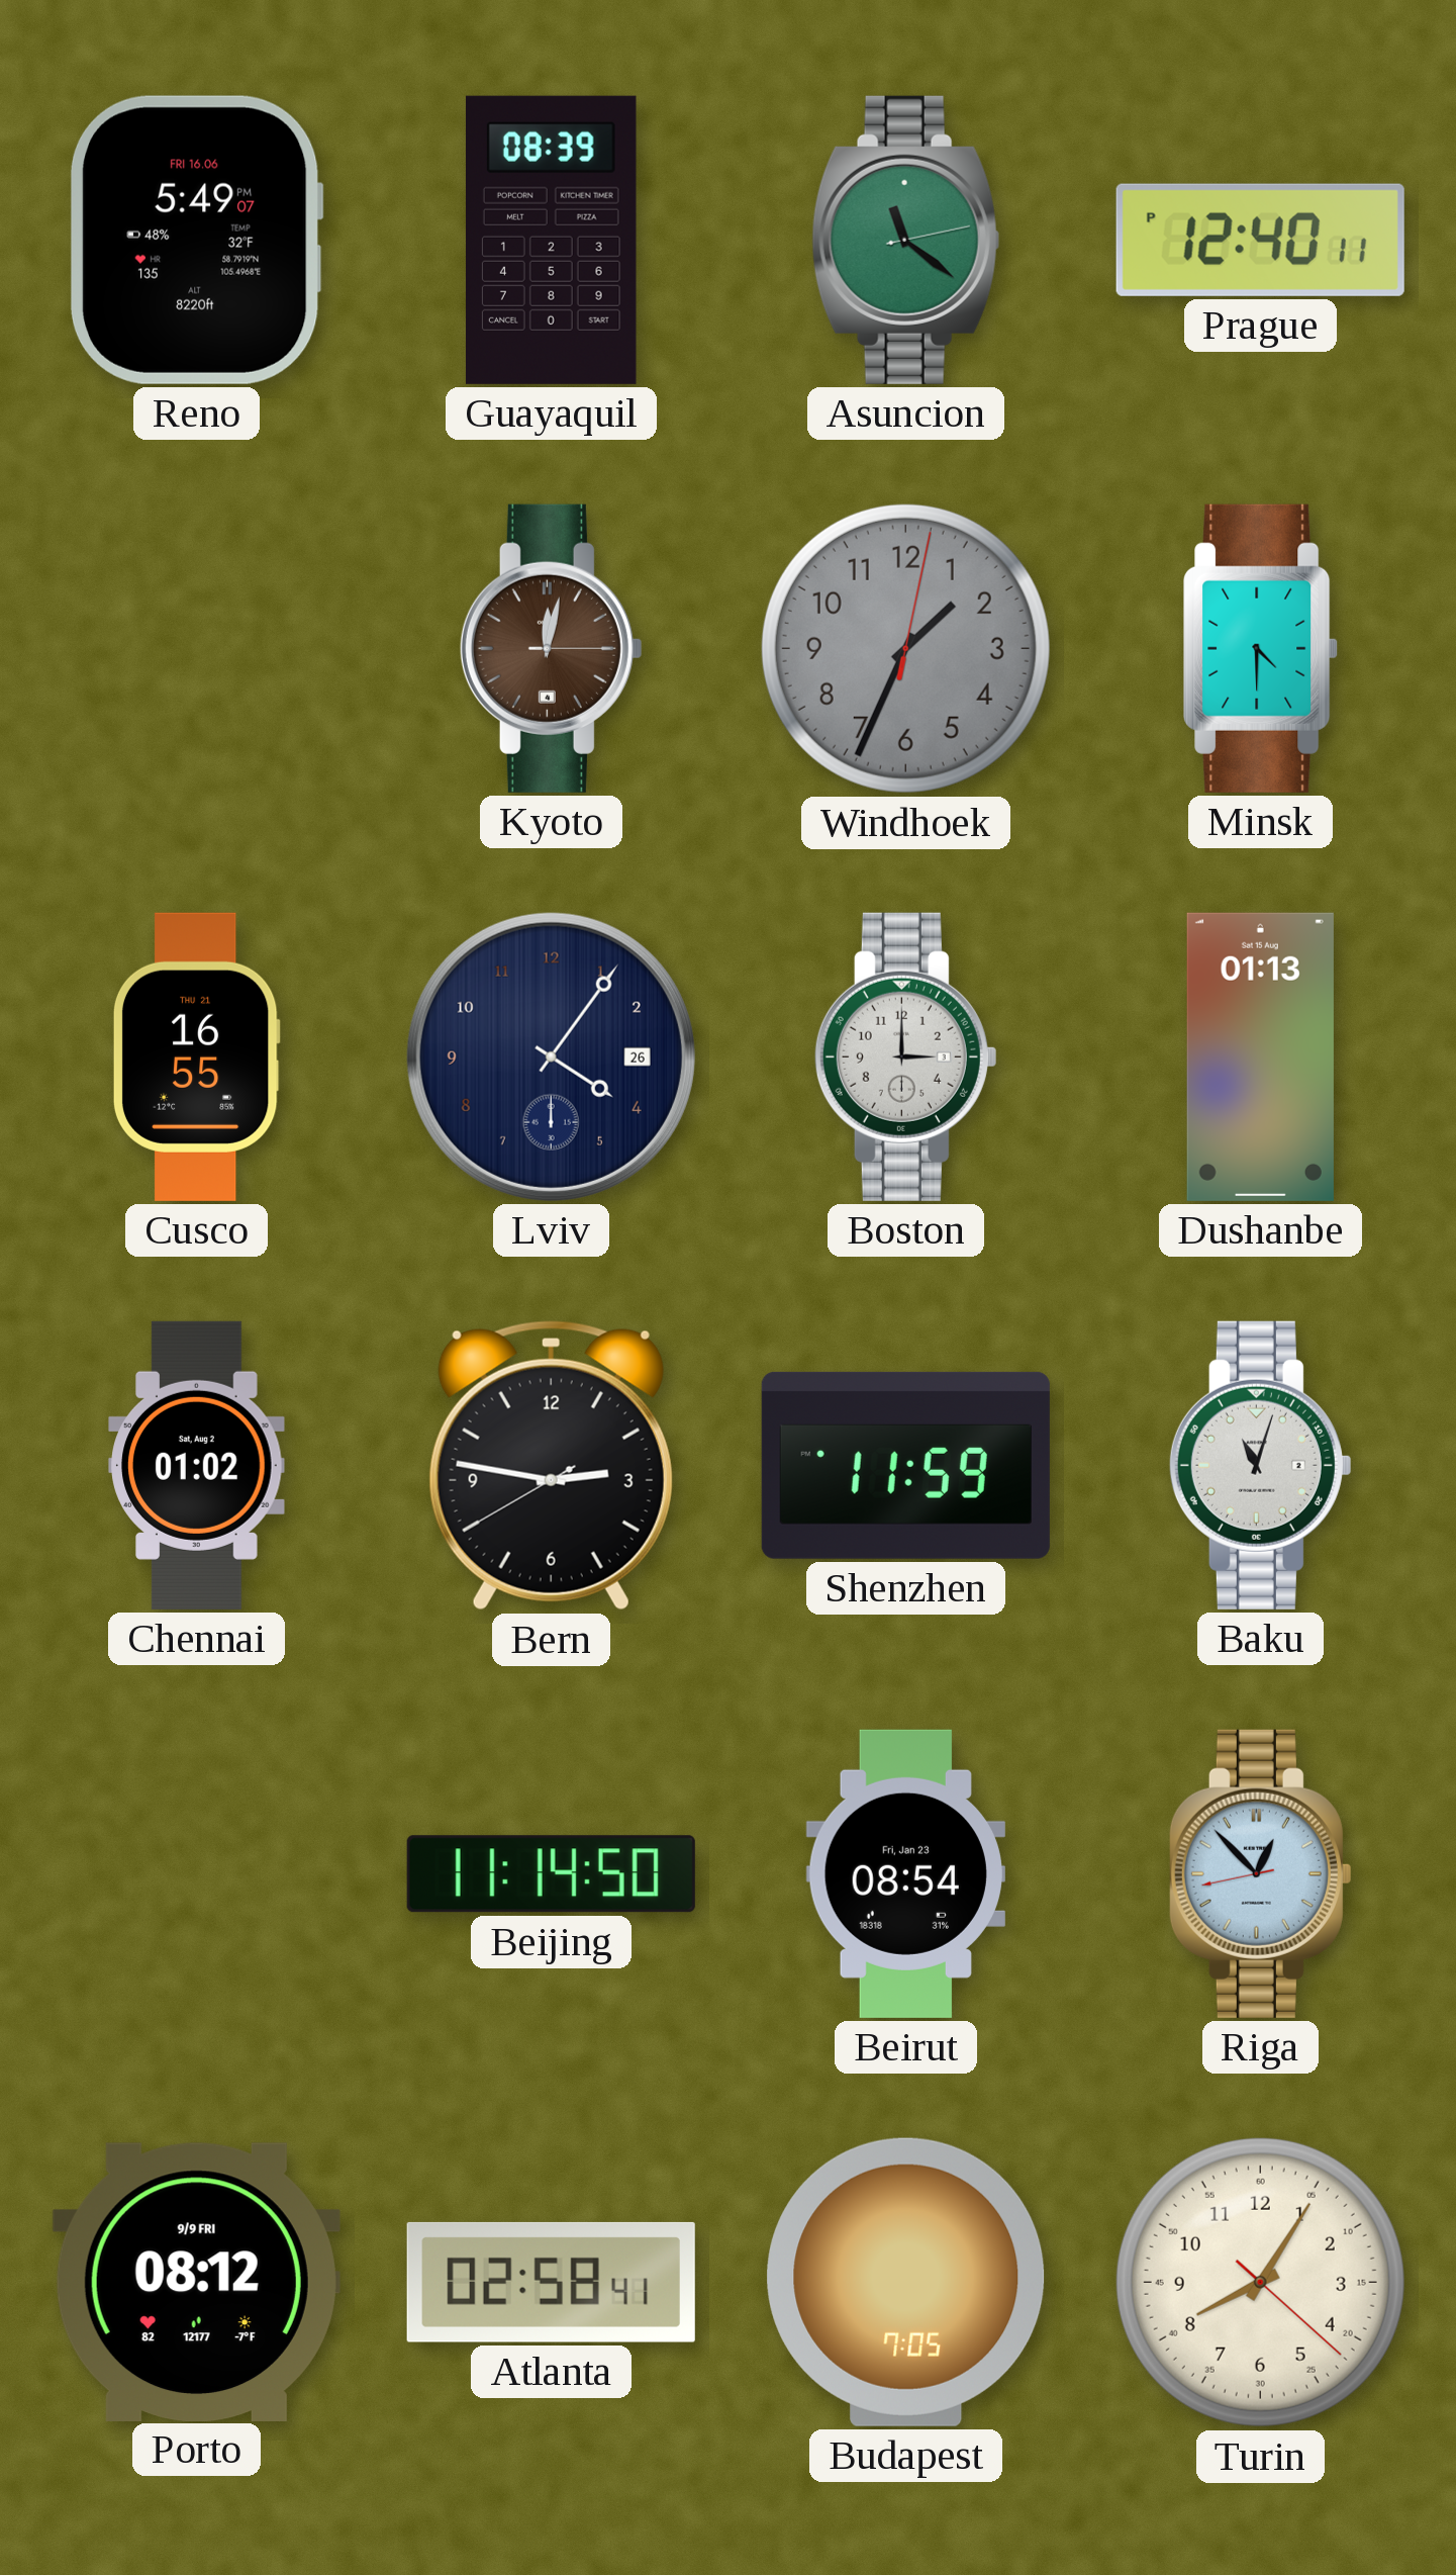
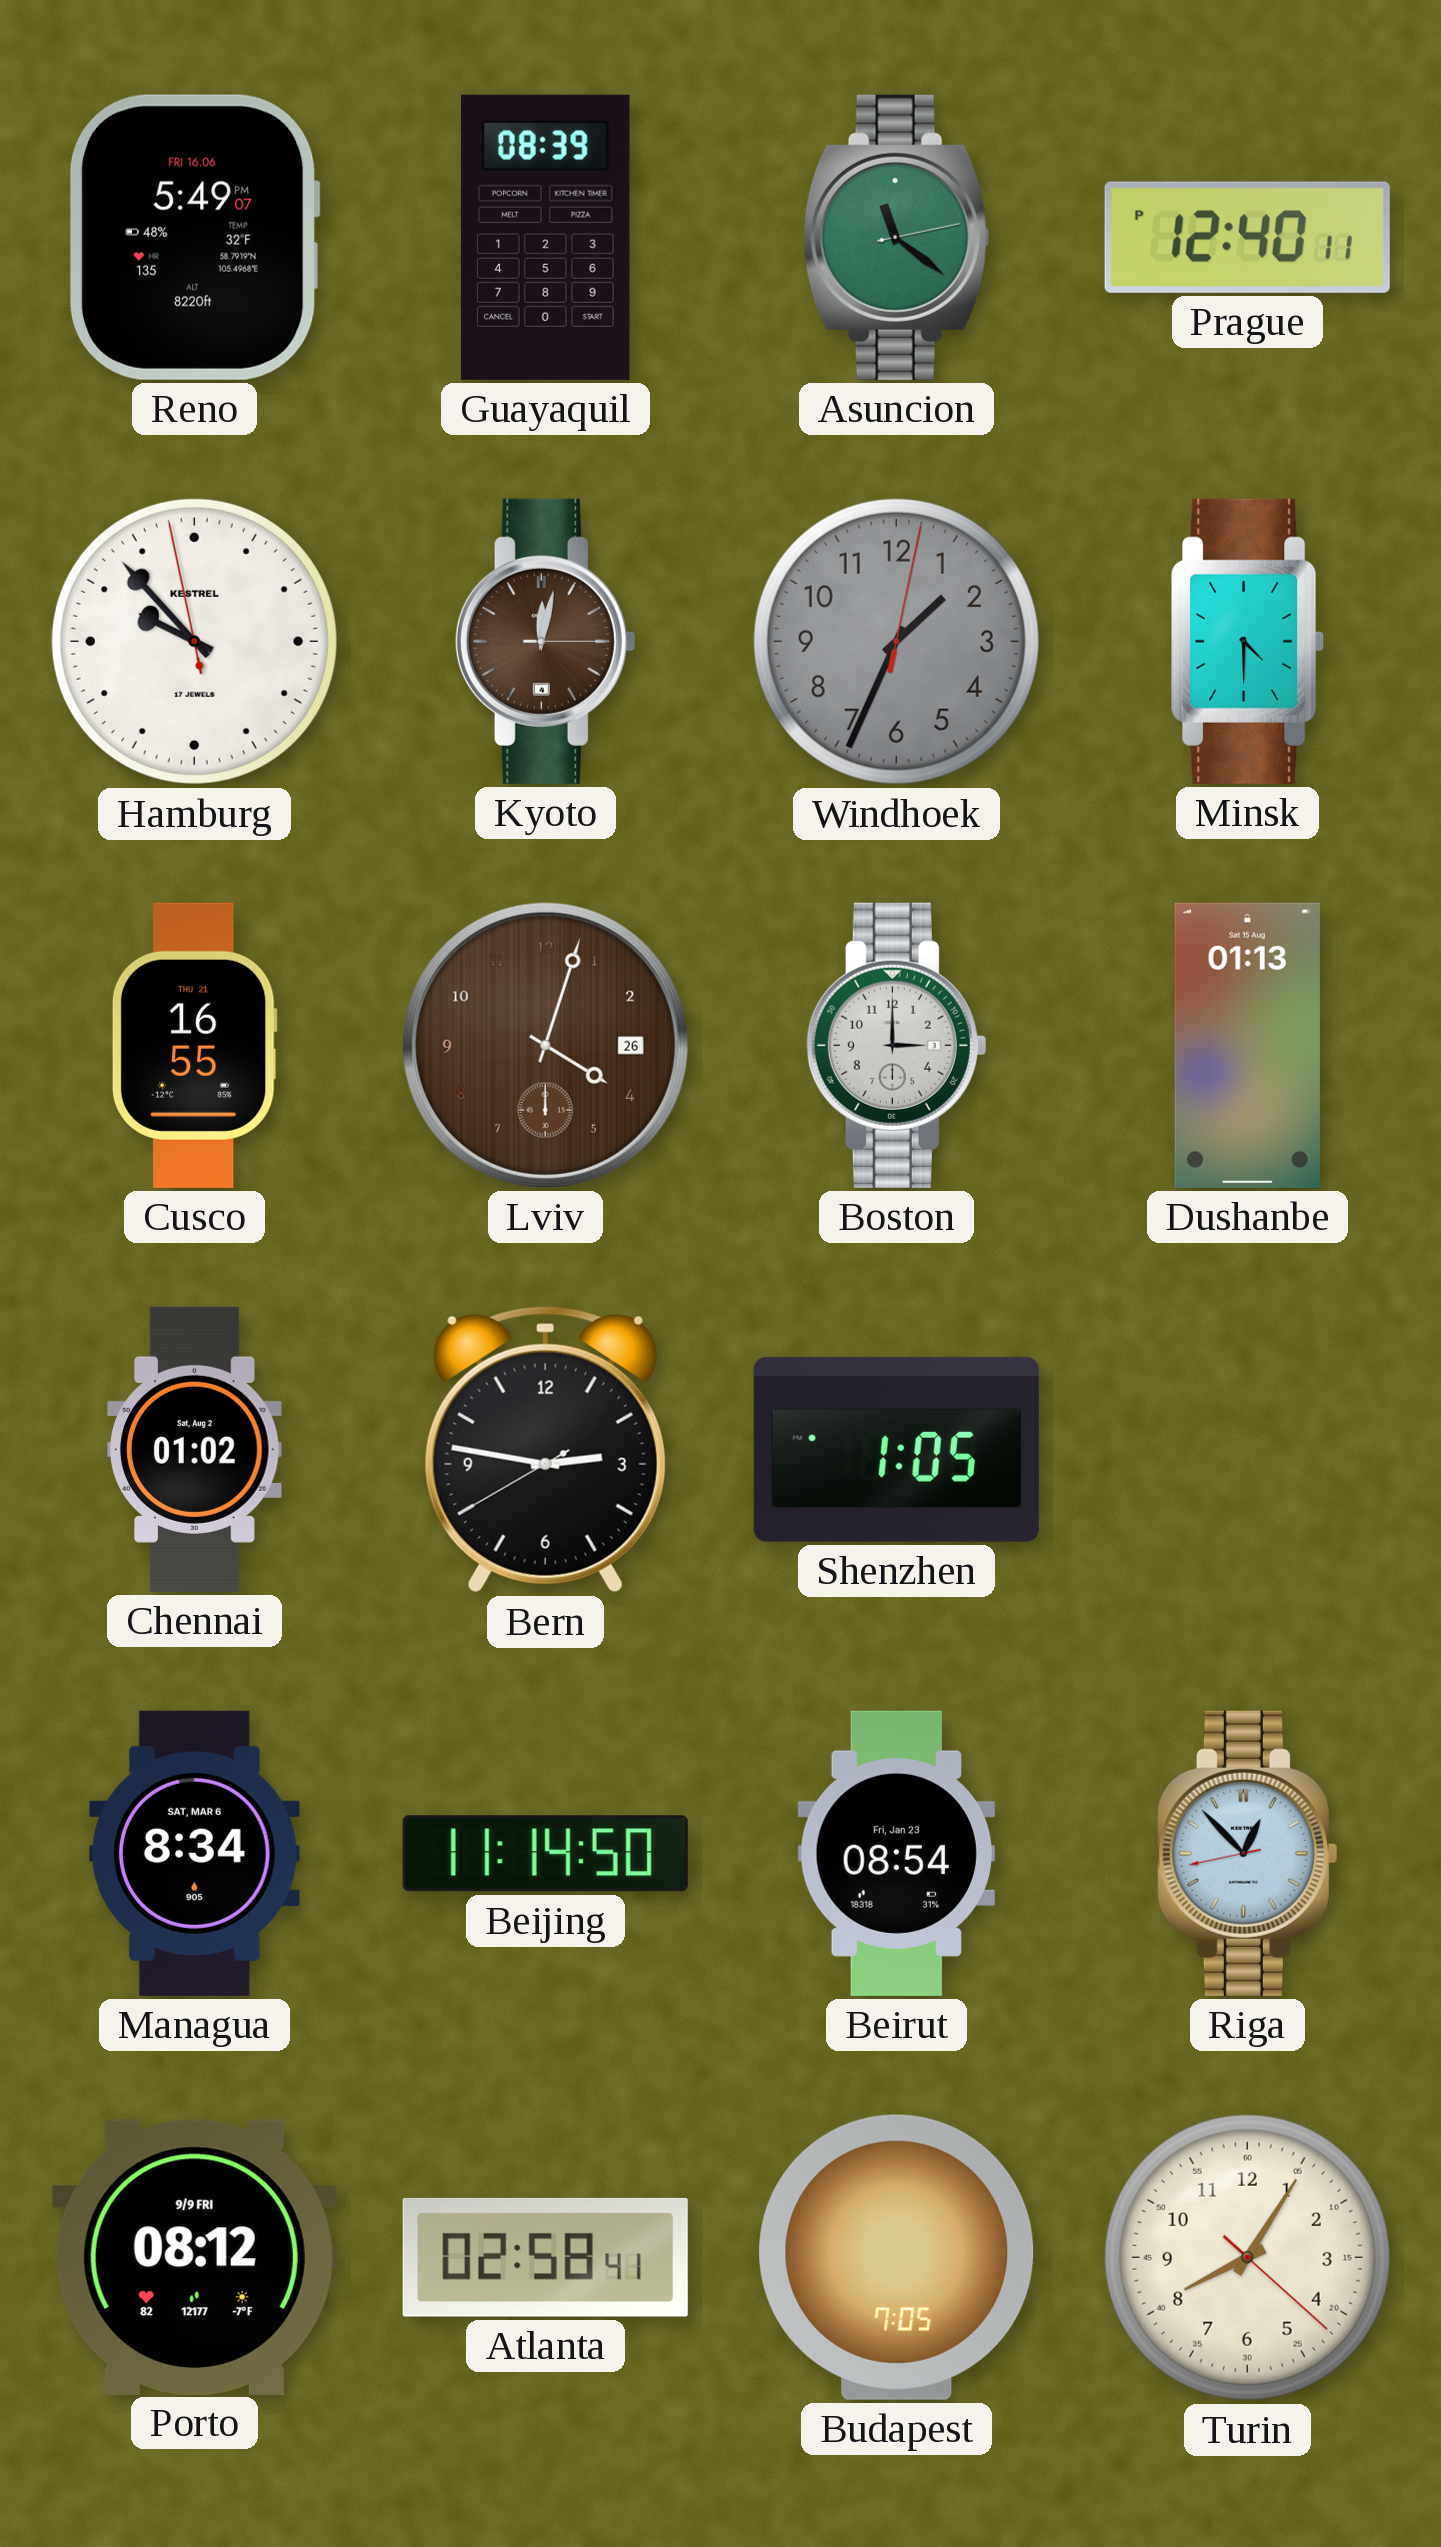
Hamburg: none -> 9:52 (194, 641)
Lviv: 4:06 -> 4:03 (545, 1045)
Lviv dial: navy -> brown (545, 1045)
Shenzhen: 11:59 -> 1:05 (896, 1449)
Baku: 11:03 -> none (1260, 1465)
Managua: none -> 8:34 (194, 1853)
